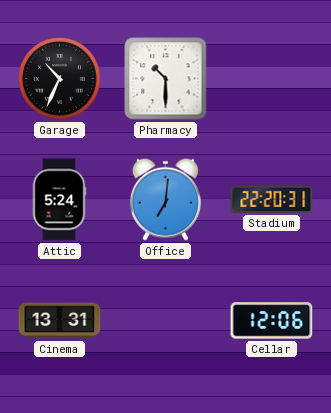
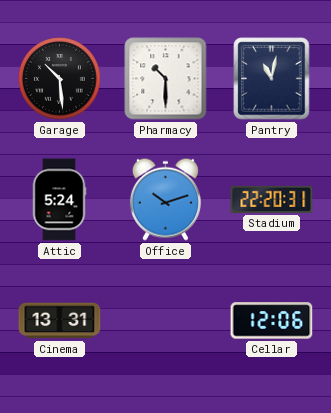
Garage: 10:34 -> 10:29 (60, 79)
Pantry: none -> 11:02 (272, 79)
Office: 7:01 -> 10:12 (165, 199)
